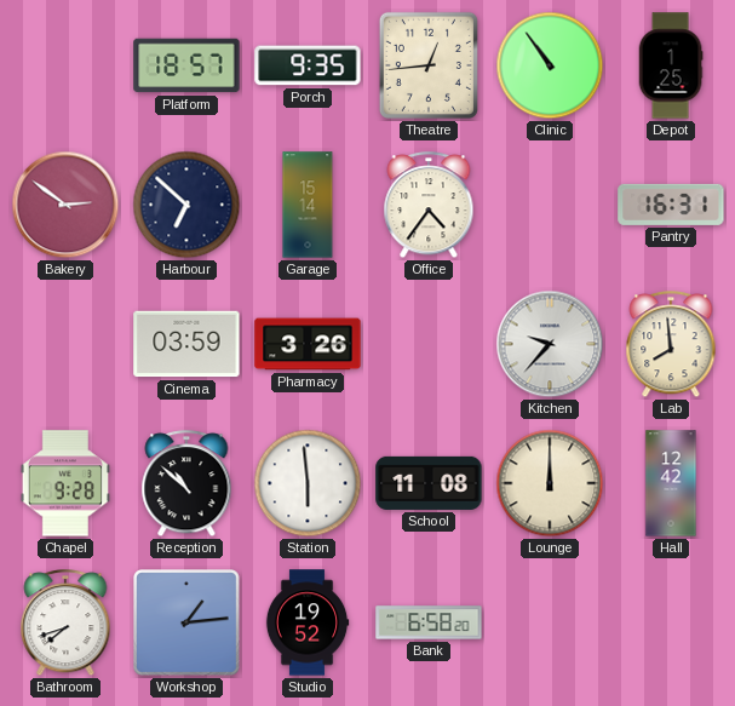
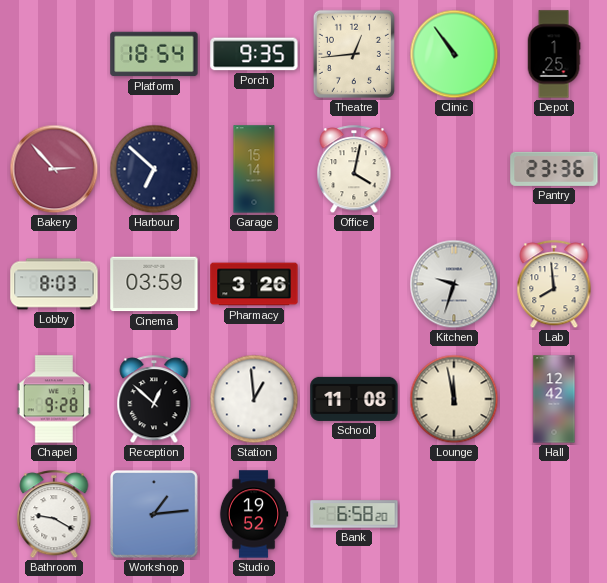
Platform: 18:57 -> 18:54 (154, 54)
Bakery: 2:51 -> 2:53 (54, 169)
Office: 4:36 -> 4:02 (354, 170)
Pantry: 16:31 -> 23:36 (554, 169)
Lobby: none -> 8:03 (54, 284)
Kitchen: 9:37 -> 9:33 (454, 284)
Reception: 10:52 -> 12:52 (154, 400)
Station: 5:59 -> 12:59 (254, 399)
Lounge: 12:00 -> 11:58 (454, 399)
Bathroom: 7:42 -> 9:20 (54, 515)
